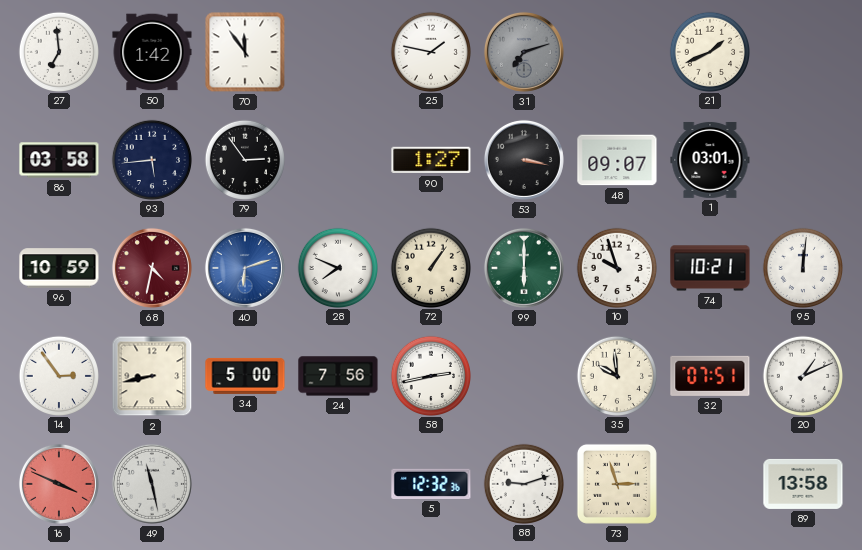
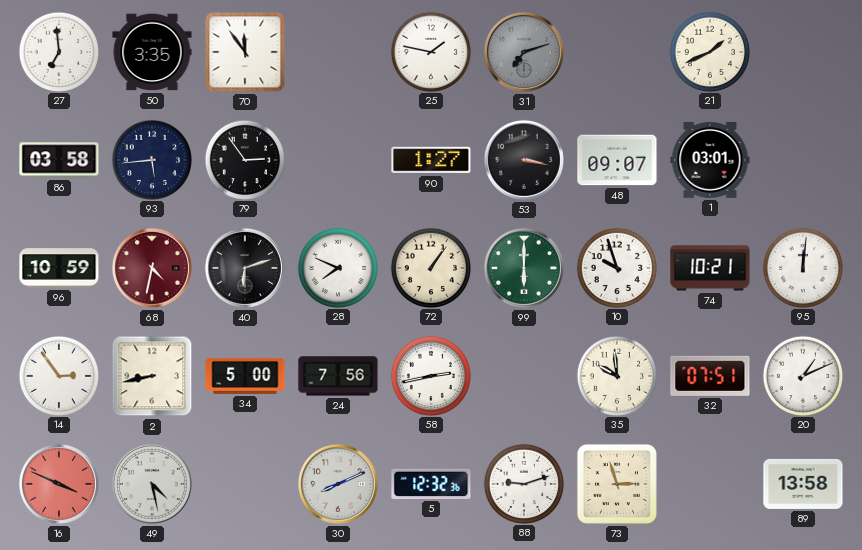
50: 1:42 -> 3:35 (152, 52)
40 dial: blue -> black (245, 268)
49: 11:28 -> 4:28 (152, 484)
30: none -> 8:11 (338, 484)
